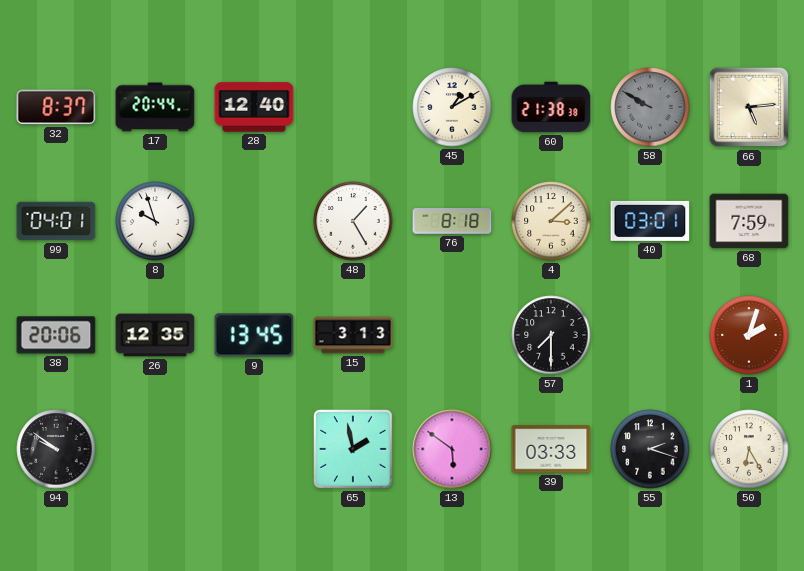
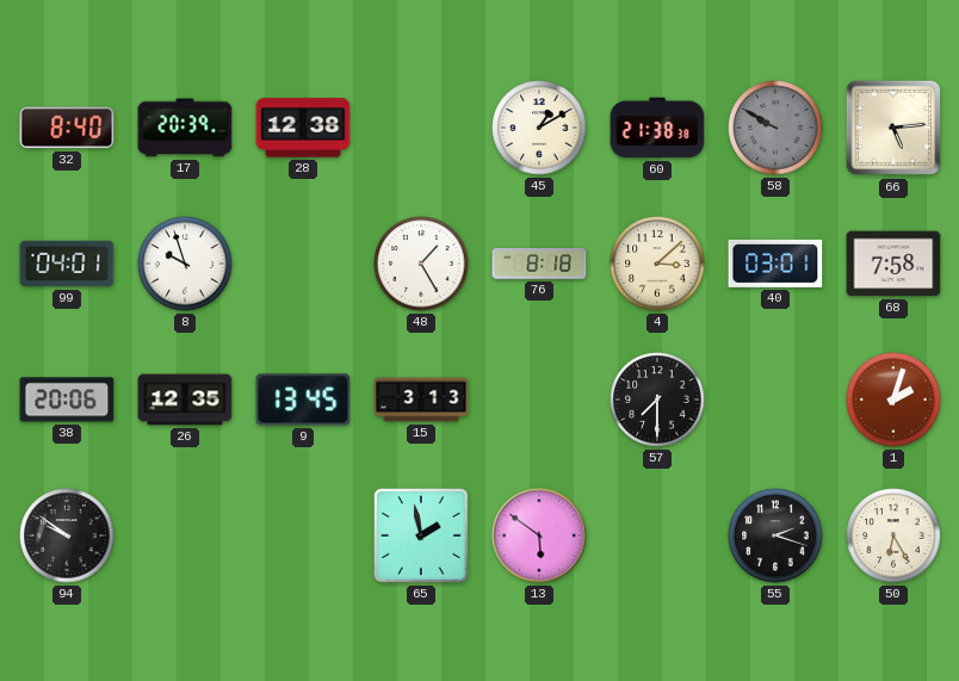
32: 8:37 -> 8:40 (67, 128)
17: 20:44 -> 20:39 (185, 128)
28: 12:40 -> 12:38 (303, 128)
68: 7:59 -> 7:58 (893, 264)
39: 03:33 -> none (551, 449)
